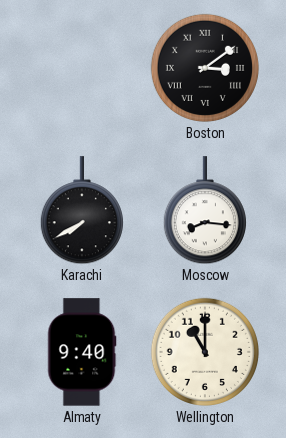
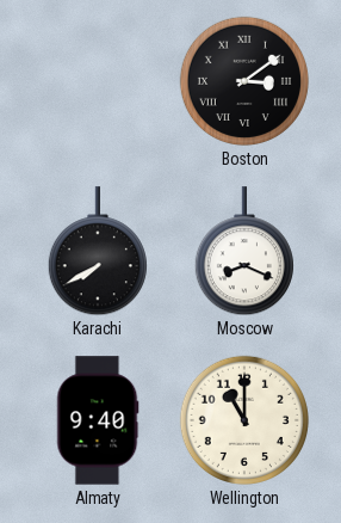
Moscow: 8:16 -> 8:19 (244, 252)
